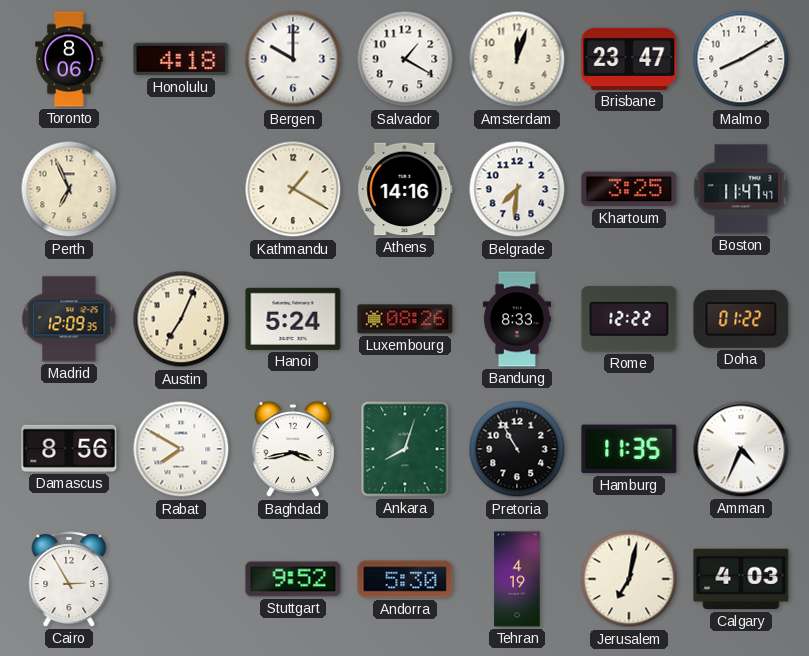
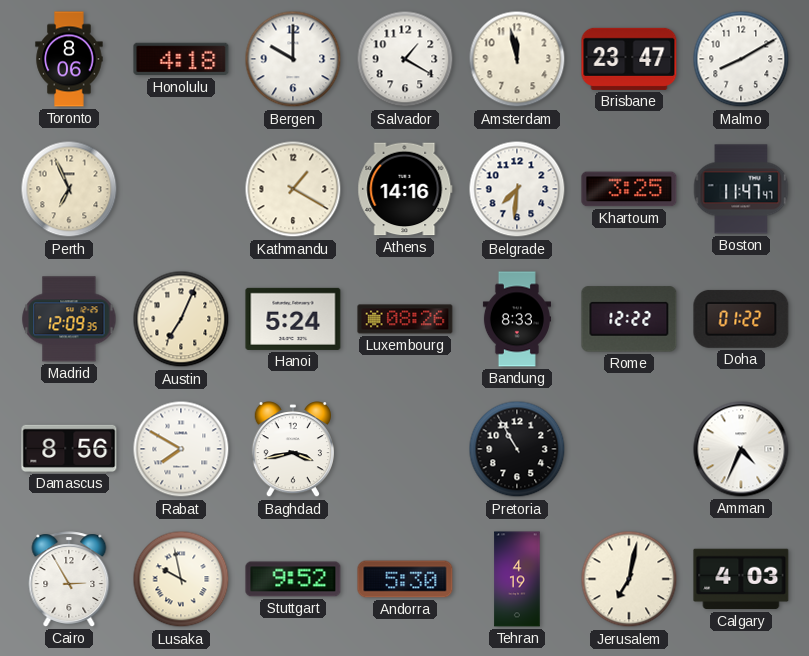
Amsterdam: 12:03 -> 11:58 (517, 59)
Ankara: 8:03 -> none (405, 449)
Hamburg: 11:35 -> none (629, 449)
Lusaka: none -> 9:58 (181, 579)
